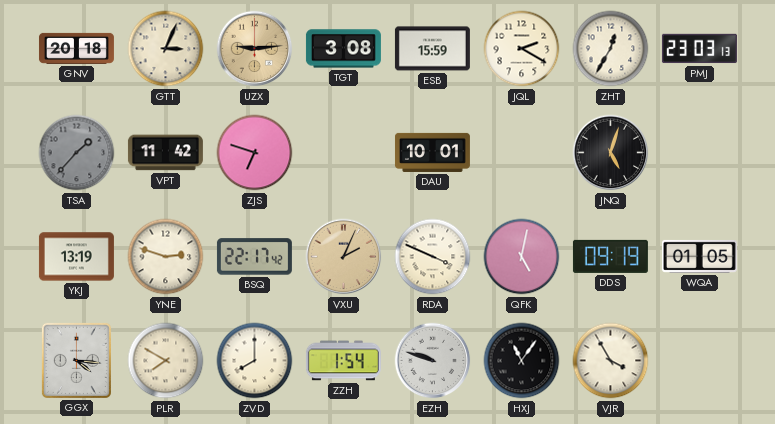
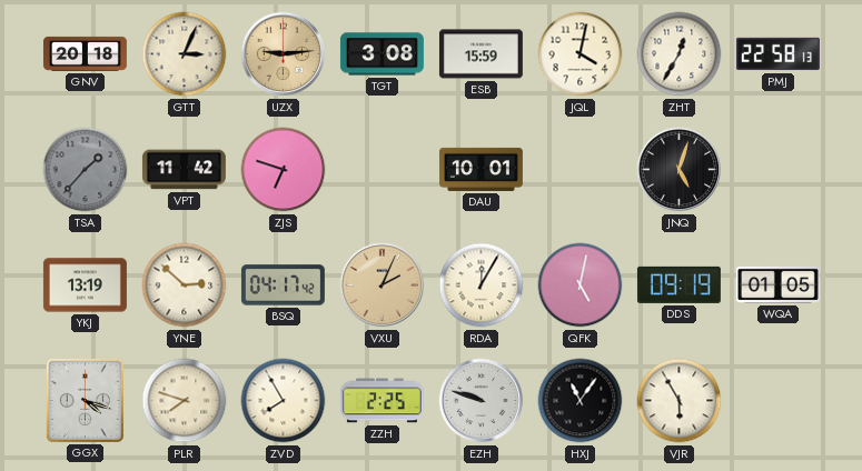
JQL: 2:20 -> 4:02 (581, 54)
PMJ: 23:03 -> 22:58 (777, 54)
YNE: 2:48 -> 2:52 (185, 285)
BSQ: 22:17 -> 04:17 (283, 285)
RDA: 3:49 -> 12:05 (482, 285)
GGX: 4:16 -> 4:18 (85, 400)
PLR: 7:50 -> 7:48 (185, 401)
ZVD: 8:00 -> 7:55 (284, 401)
ZZH: 1:54 -> 2:25 (382, 401)
VJR: 3:55 -> 5:55 (680, 401)
